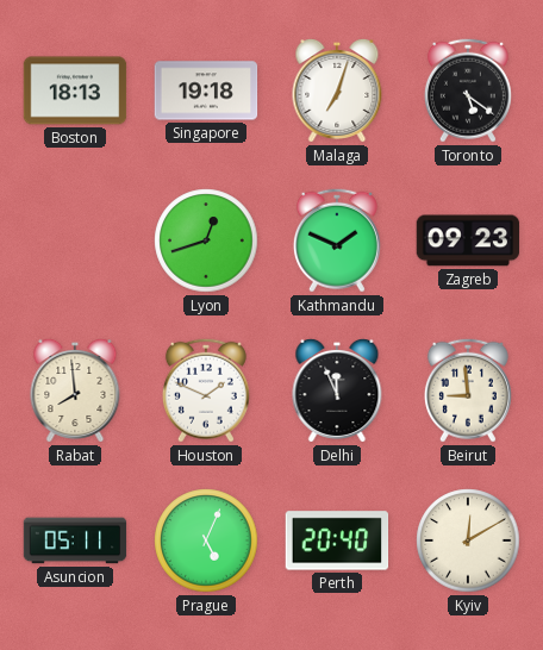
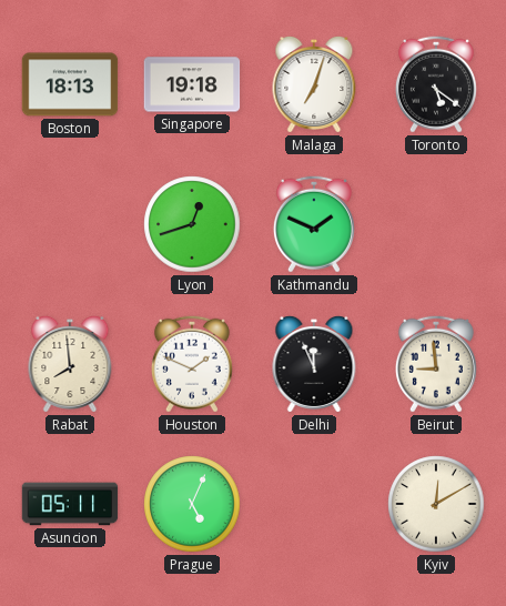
Zagreb: 09:23 -> none (468, 240)
Perth: 20:40 -> none (337, 540)
